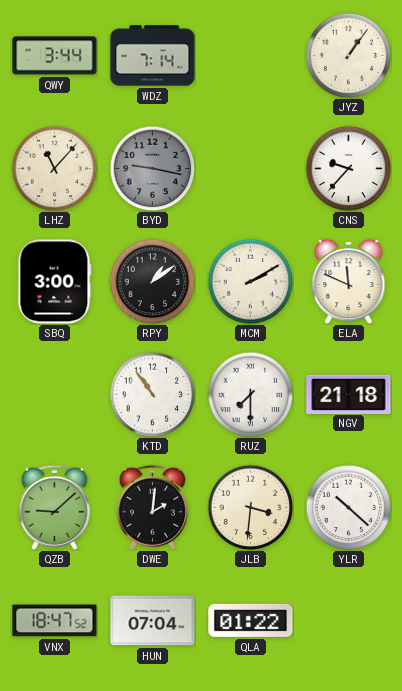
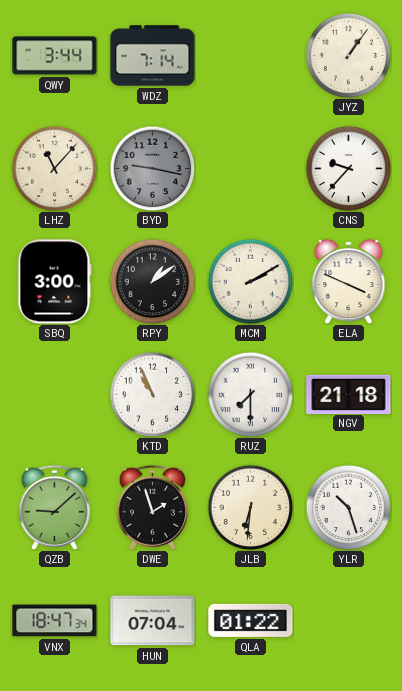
ELA: 11:49 -> 3:49 (349, 282)
KTD: 10:54 -> 10:56 (152, 394)
DWE: 2:01 -> 1:57 (152, 507)
JLB: 3:31 -> 6:31 (250, 507)
YLR: 10:22 -> 10:27 (348, 507)
VNX: 18:47:52 -> 18:47:34 (55, 621)
